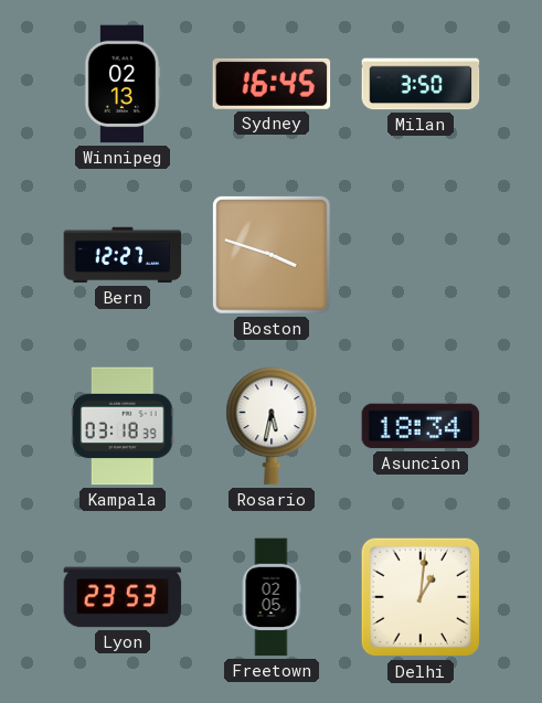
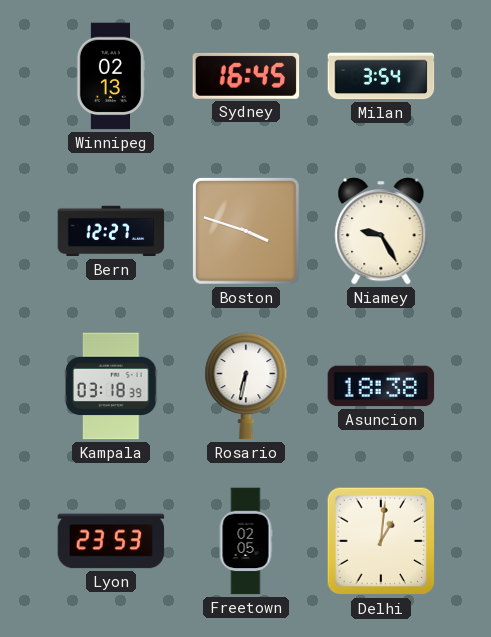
Milan: 3:50 -> 3:54 (381, 76)
Niamey: none -> 9:25 (381, 231)
Rosario: 5:32 -> 6:32 (246, 386)
Asuncion: 18:34 -> 18:38 (381, 386)
